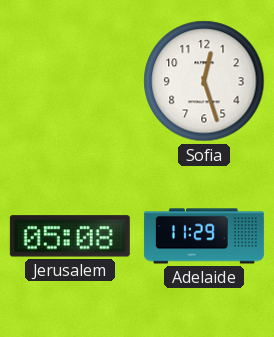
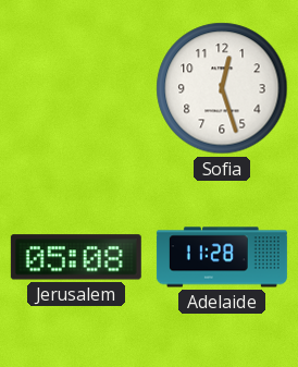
Adelaide: 11:29 -> 11:28 (222, 257)
